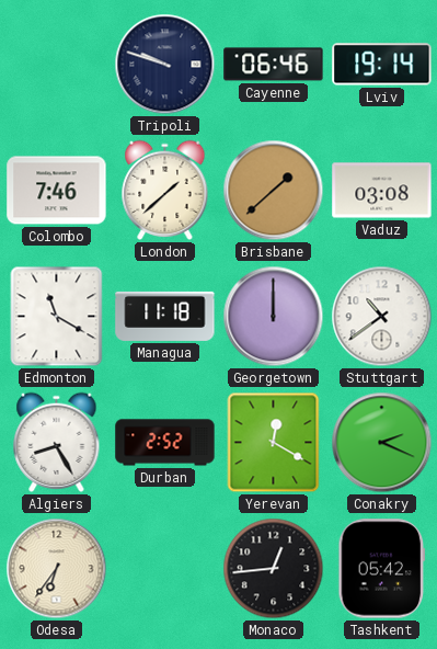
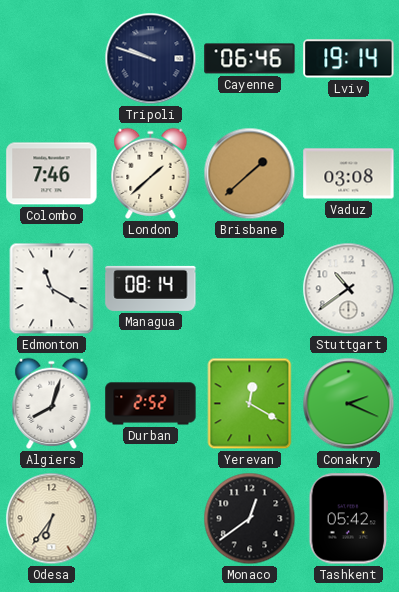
Managua: 11:18 -> 08:14 (151, 288)
Georgetown: 12:00 -> none (274, 317)
Algiers: 8:25 -> 8:03 (52, 403)
Monaco: 12:44 -> 12:39 (250, 519)
